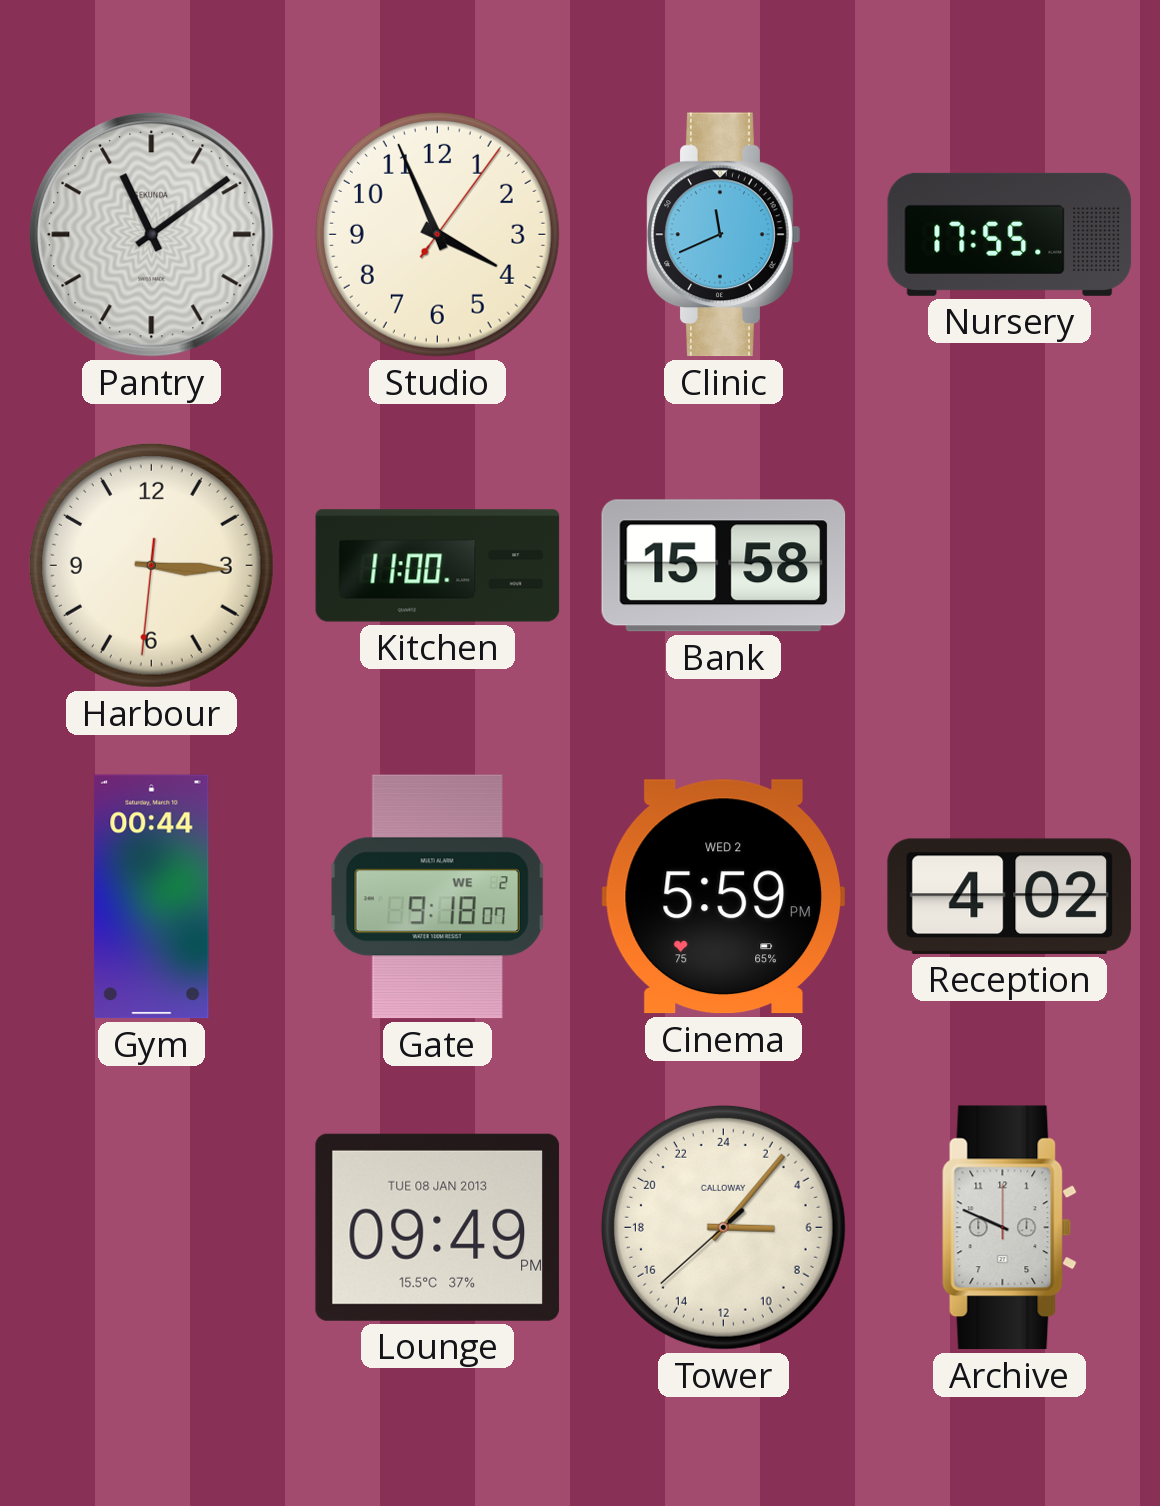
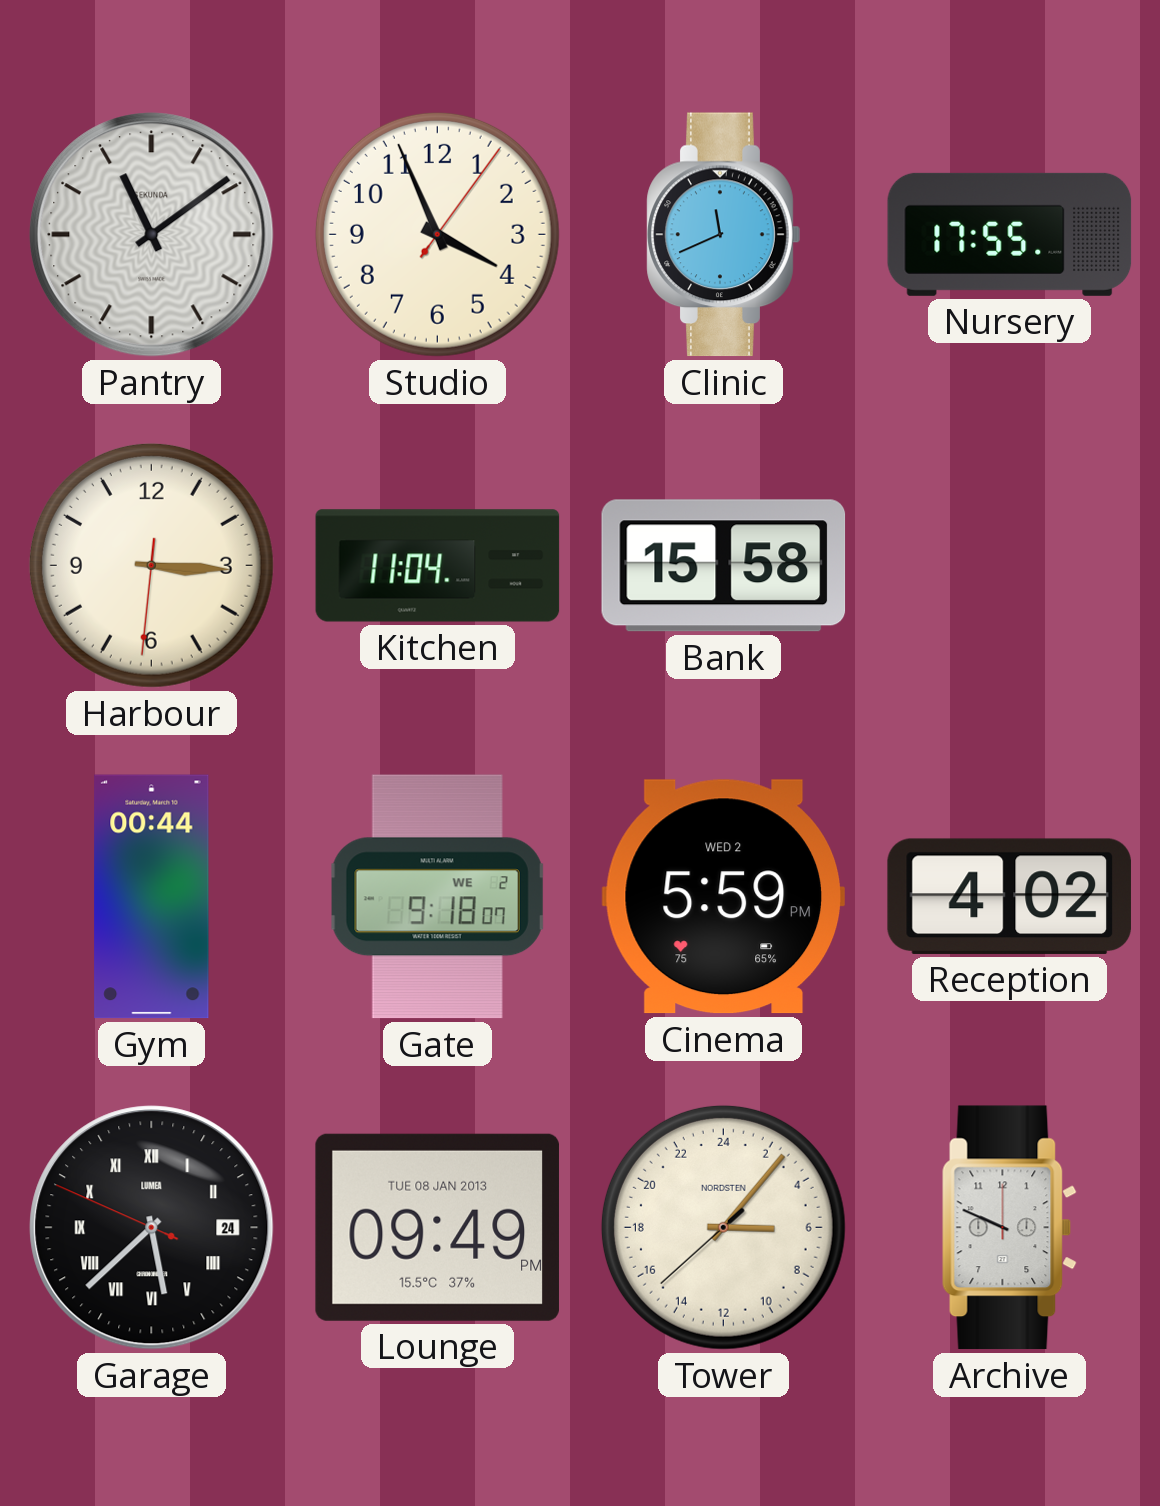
Kitchen: 11:00 -> 11:04 (438, 566)
Garage: none -> 5:37 (152, 1228)
Tower brand: CALLOWAY -> NORDSTEN (723, 1227)
